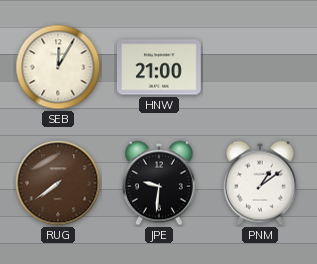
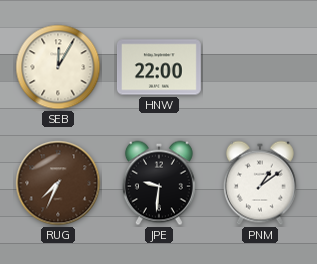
HNW: 21:00 -> 22:00 (159, 67)
RUG: 7:39 -> 7:34 (58, 183)
